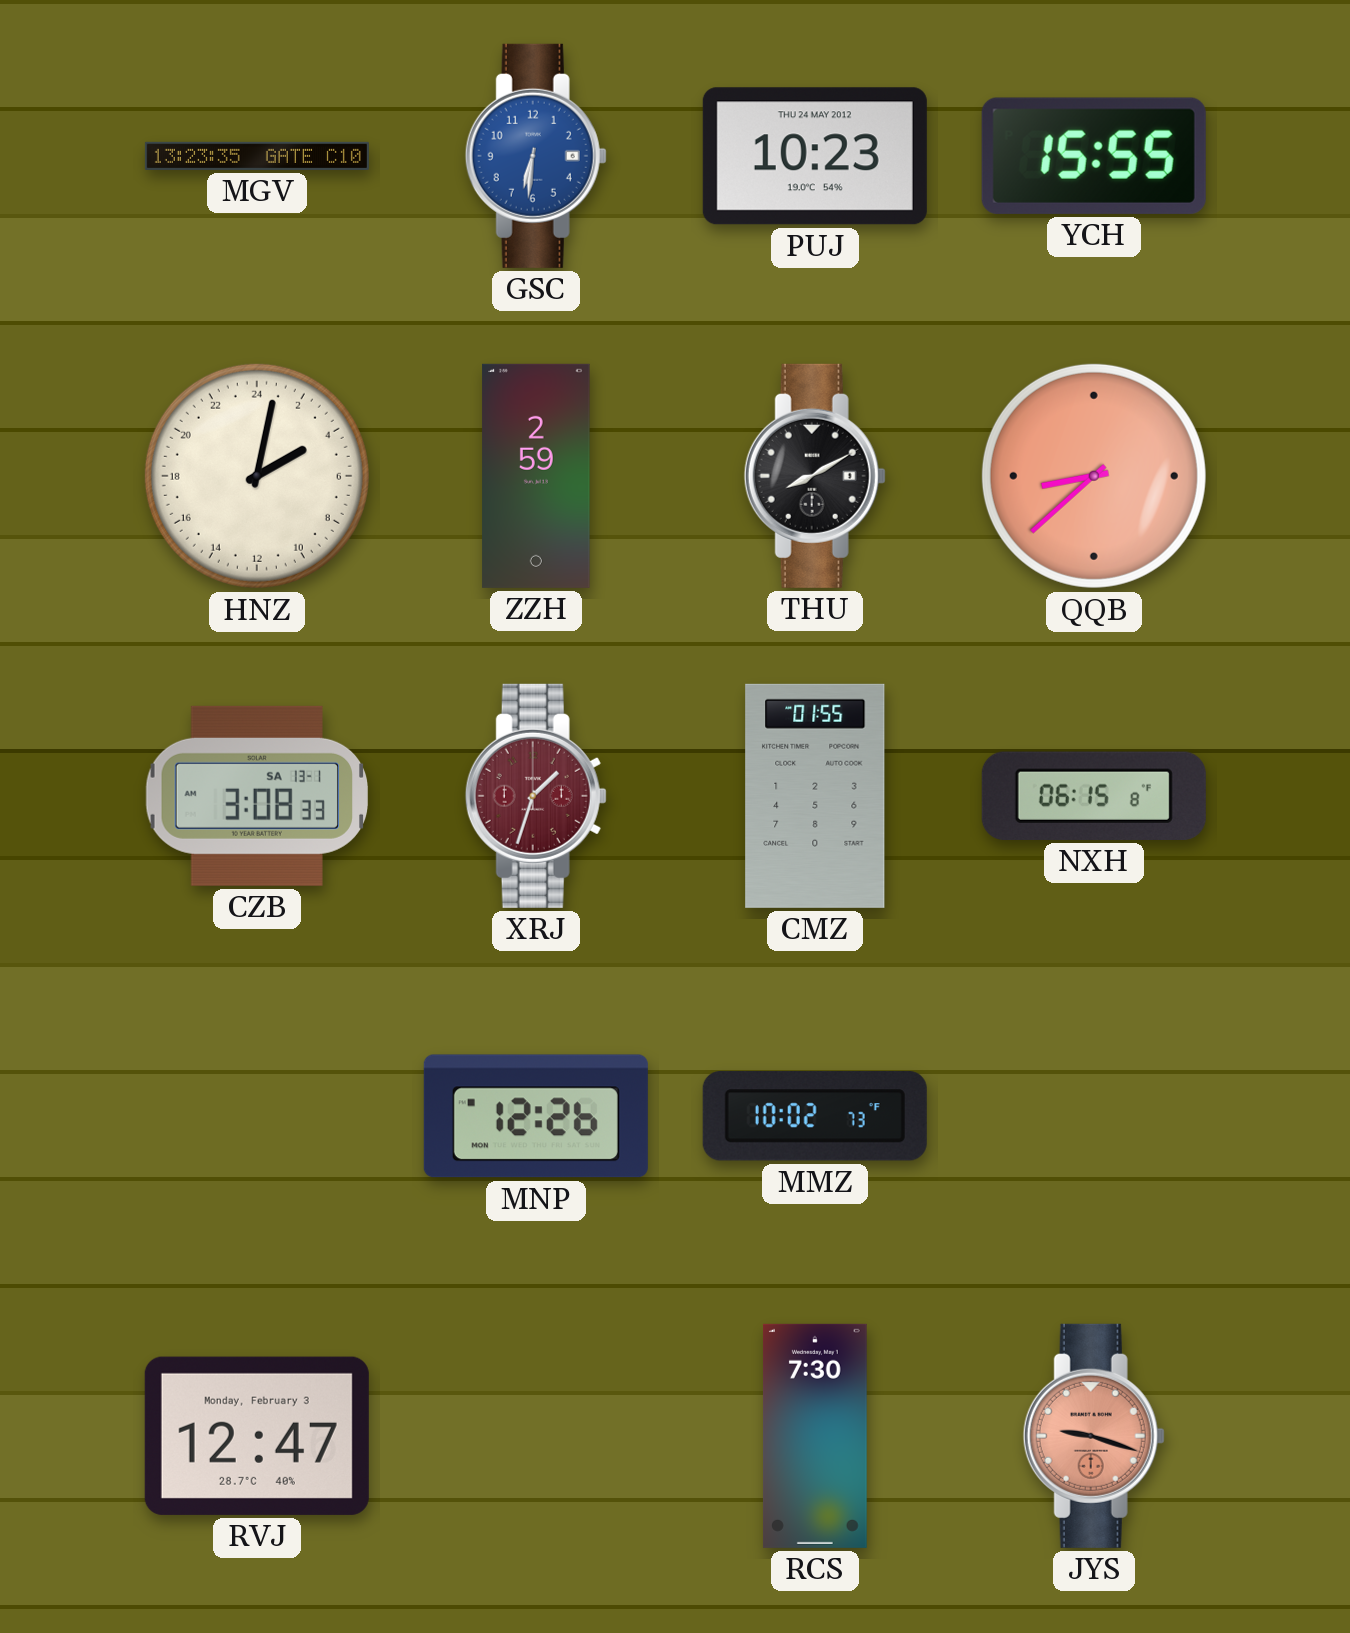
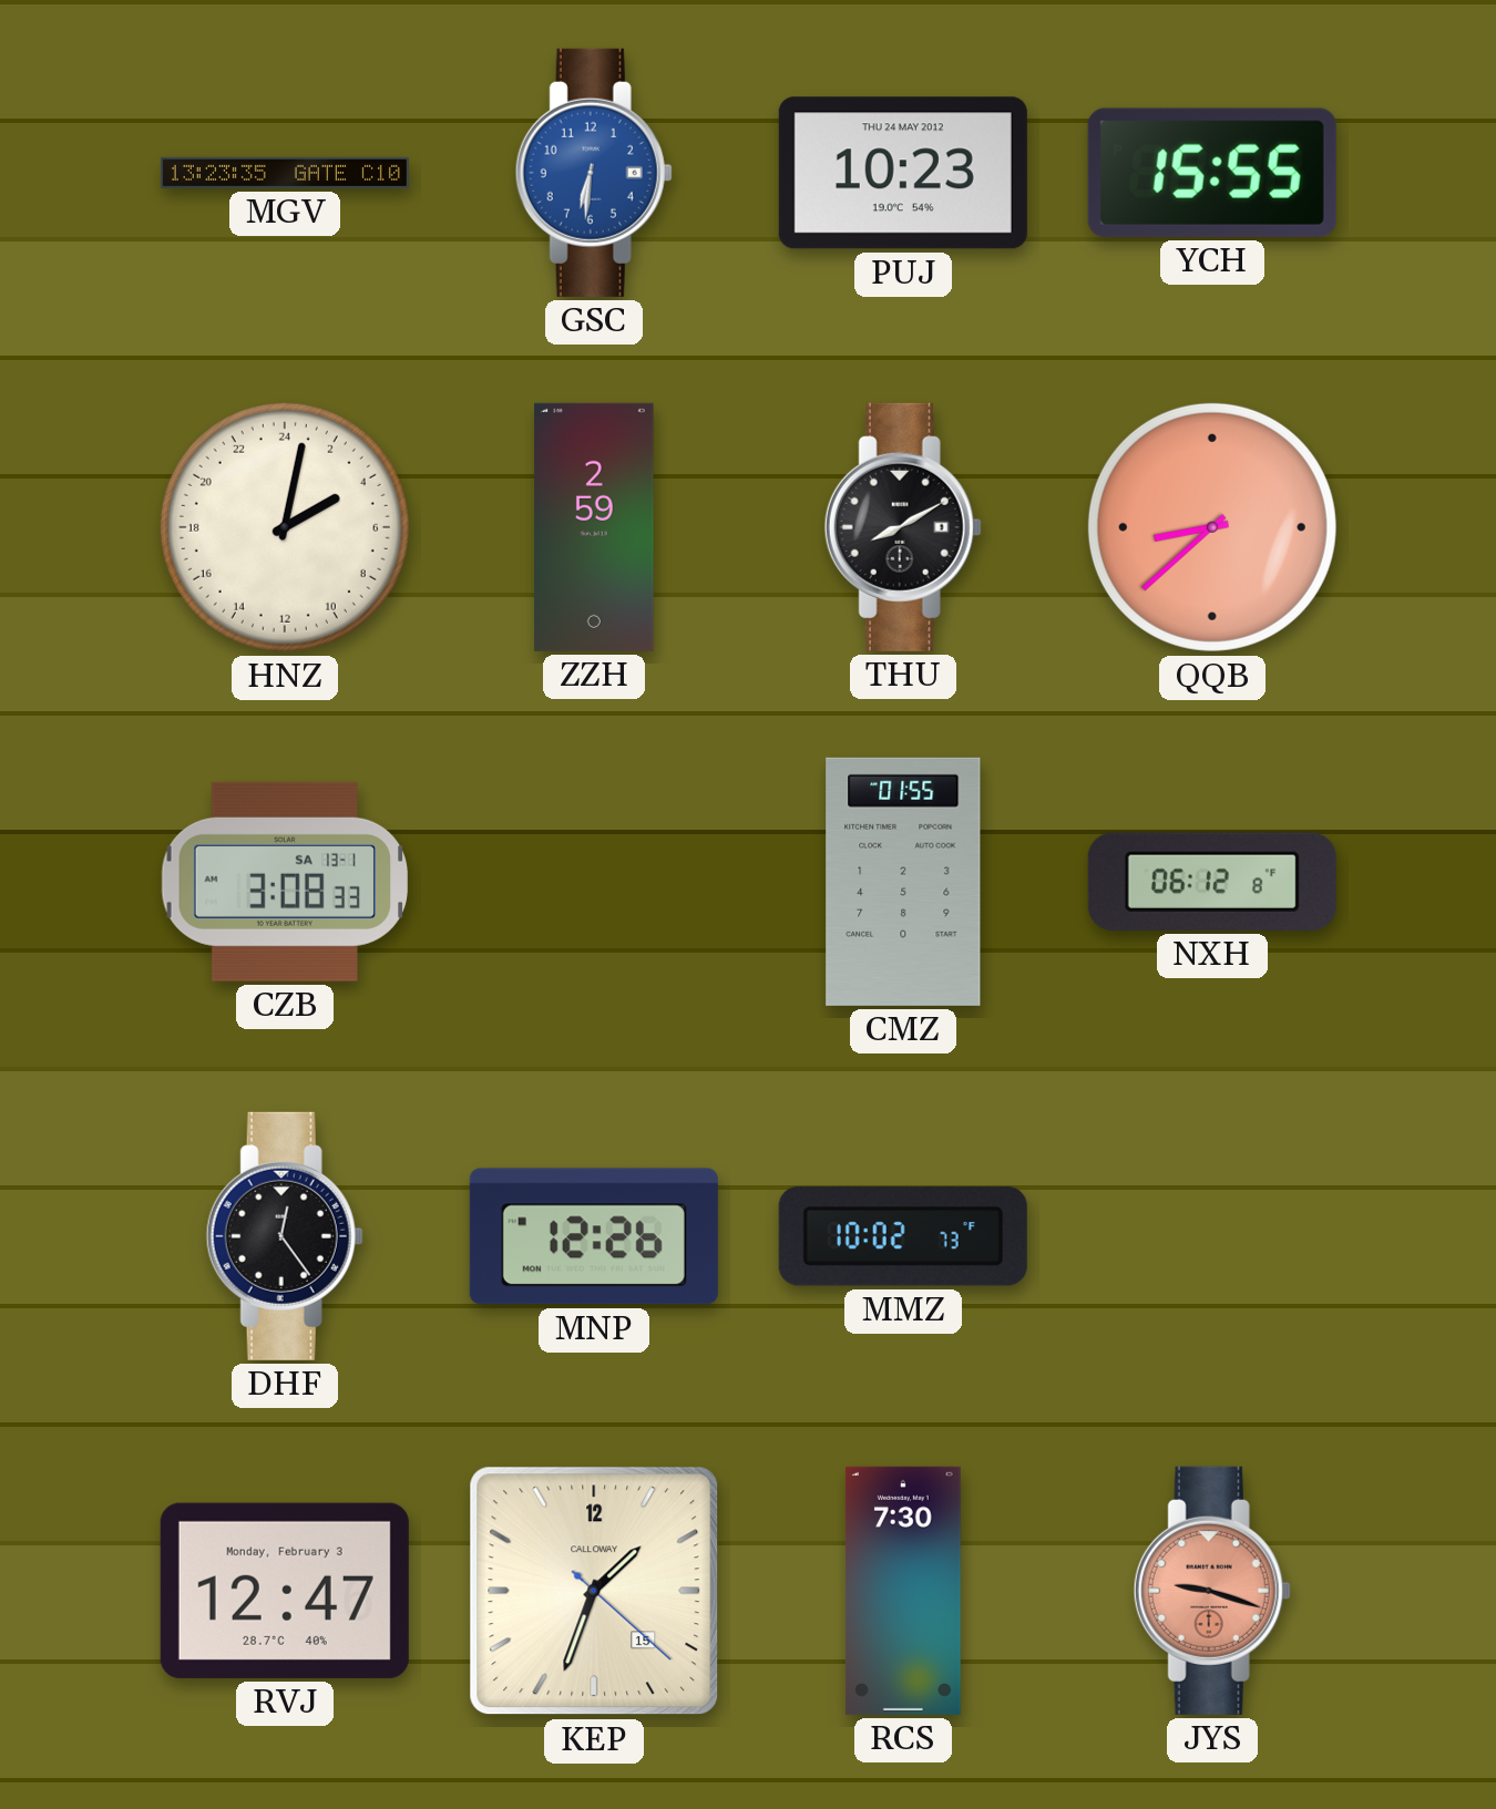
XRJ: 1:33 -> none (536, 796)
NXH: 06:15 -> 06:12 (1212, 882)
DHF: none -> 12:24 (285, 1236)
KEP: none -> 1:33 (594, 1591)
